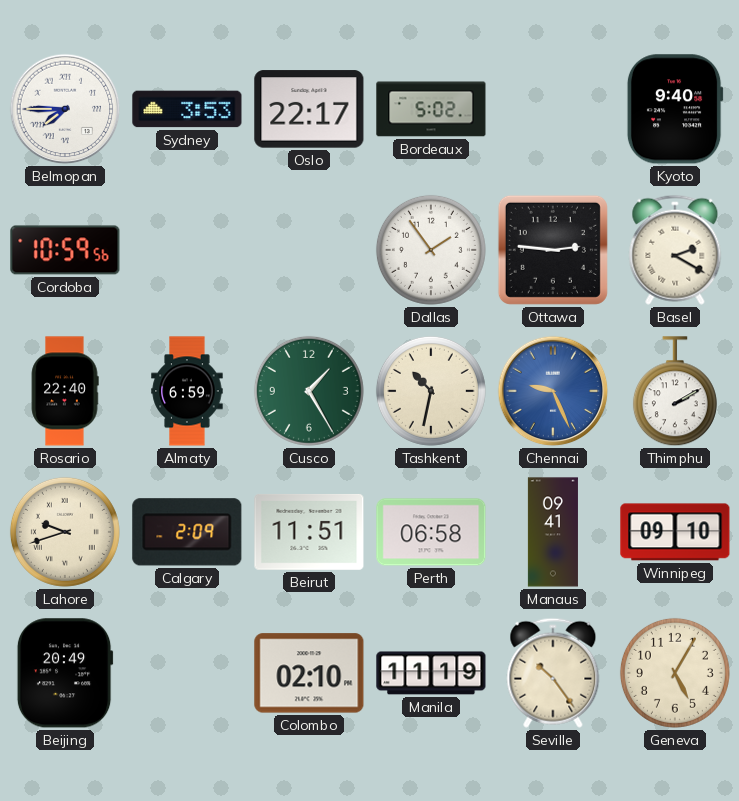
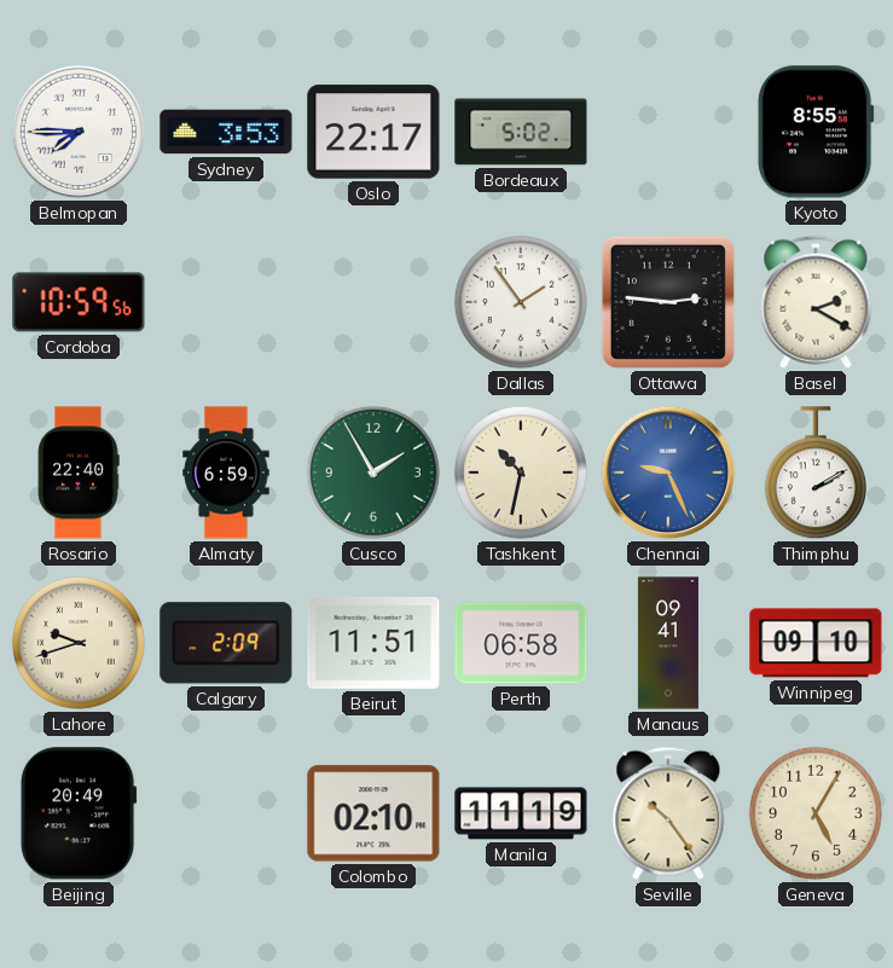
Kyoto: 9:40 -> 8:55 (816, 132)
Cusco: 1:25 -> 1:55 (373, 473)
